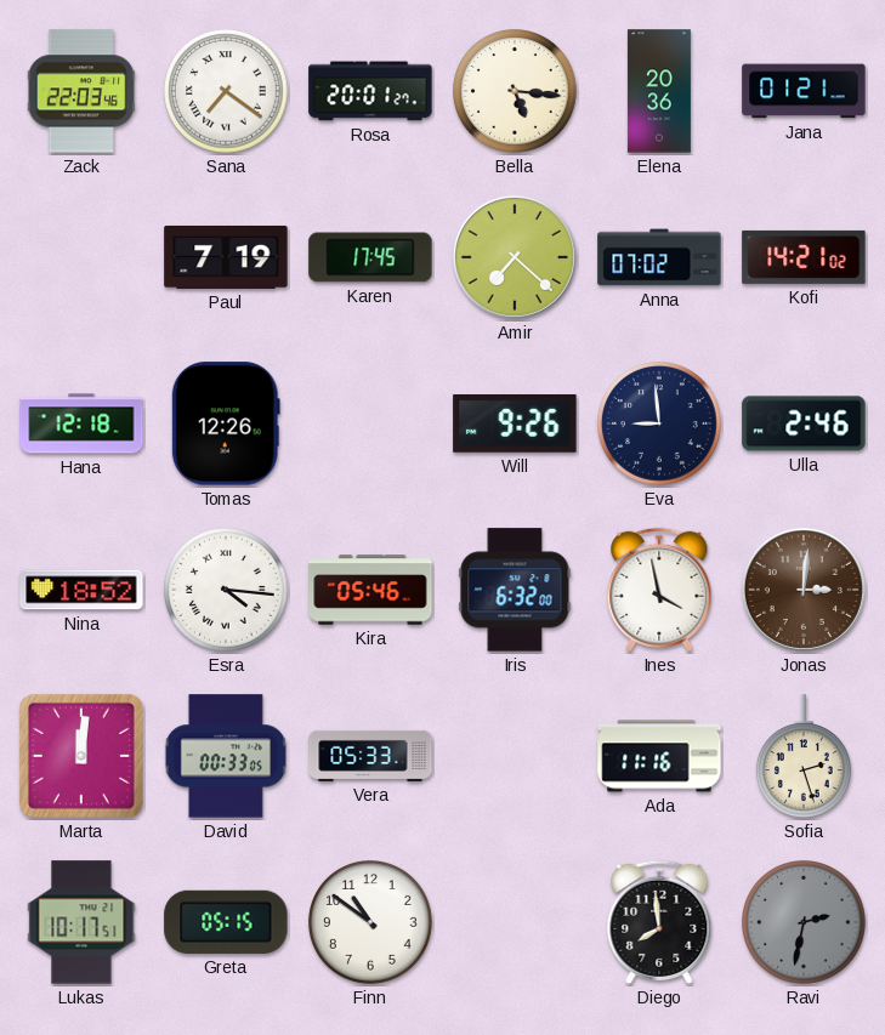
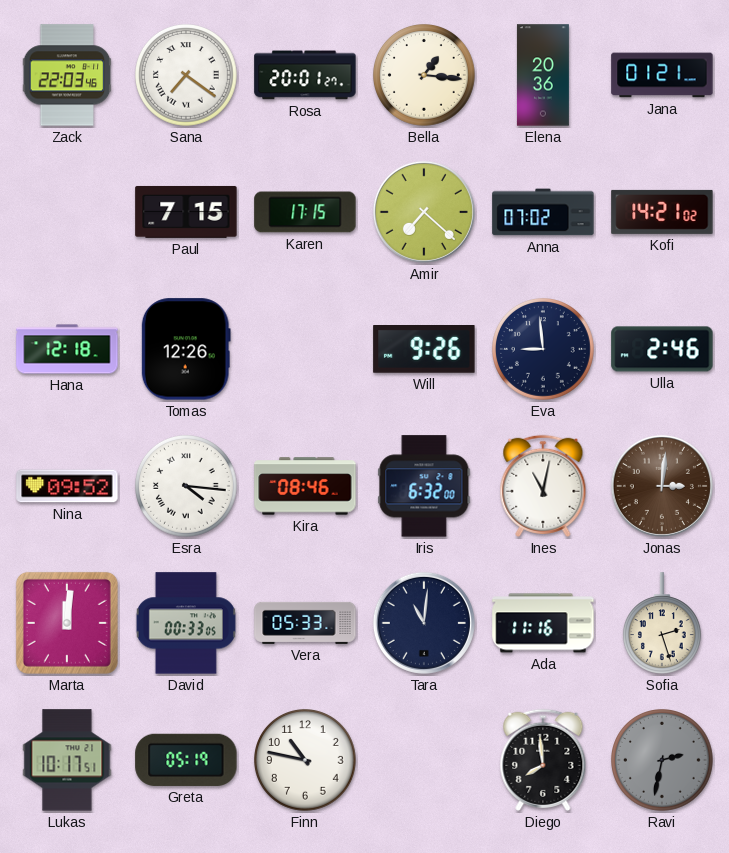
Bella: 5:16 -> 1:16 (425, 76)
Paul: 7:19 -> 7:15 (186, 212)
Karen: 17:45 -> 17:15 (305, 212)
Nina: 18:52 -> 09:52 (67, 486)
Kira: 05:46 -> 08:46 (305, 486)
Ines: 3:58 -> 11:02 (543, 486)
Tara: none -> 11:01 (424, 623)
Greta: 05:15 -> 05:19 (186, 760)
Finn: 10:51 -> 10:47 (306, 761)
